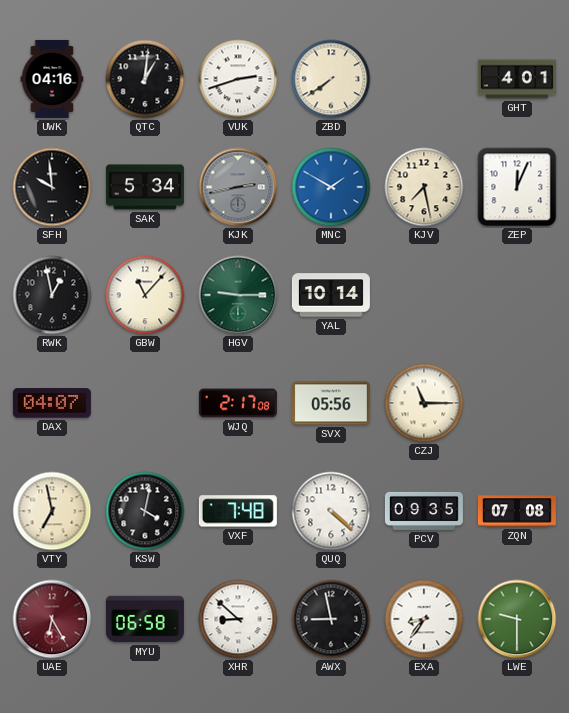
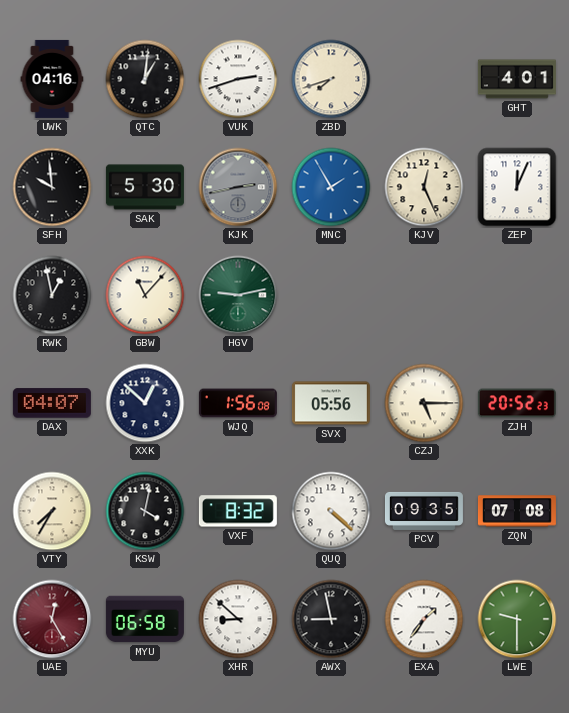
ZBD: 7:39 -> 7:42 (331, 79)
SAK: 5:34 -> 5:30 (145, 187)
MNC: 1:50 -> 1:55 (331, 187)
KJV: 7:28 -> 12:26 (424, 187)
HGV: 9:15 -> 9:13 (238, 295)
YAL: 10:14 -> none (331, 295)
XXK: none -> 12:52 (145, 403)
WJQ: 2:17 -> 1:56 (238, 403)
CZJ: 11:15 -> 5:15 (424, 403)
ZJH: none -> 20:52 (517, 403)
VTY: 6:58 -> 7:35 (52, 511)
VXF: 7:48 -> 8:32 (238, 511)
UAE: 6:25 -> 12:25 (52, 619)
EXA: 8:36 -> 1:36 (424, 619)
